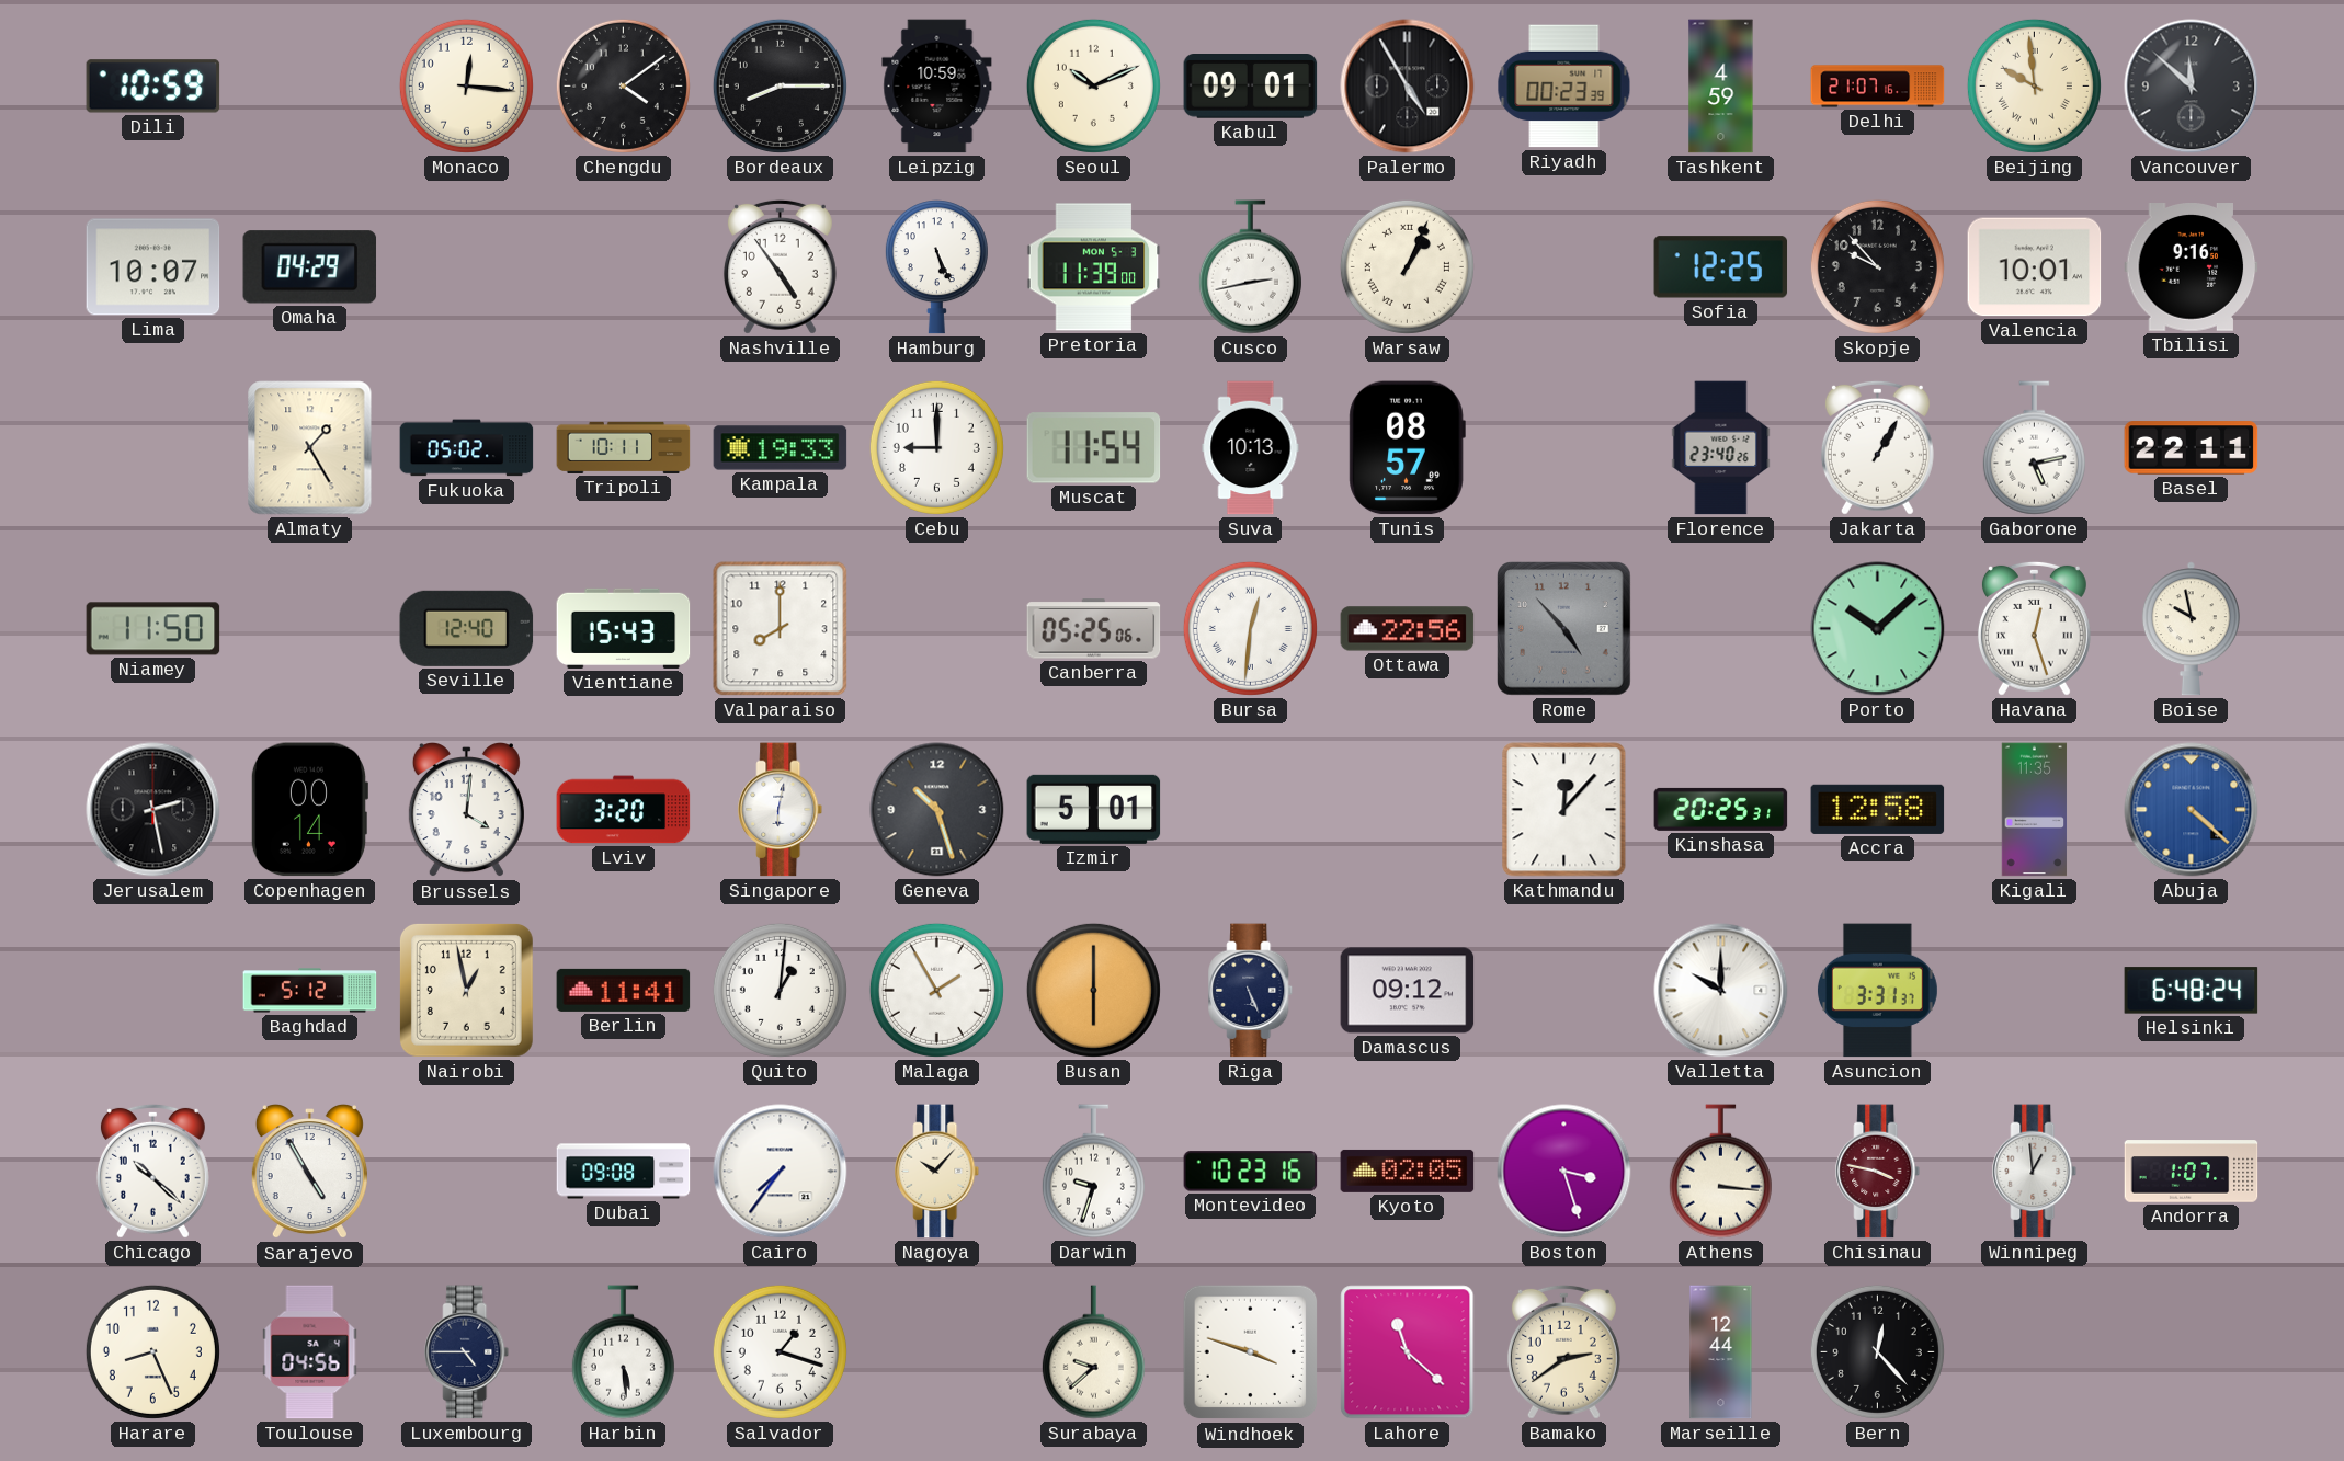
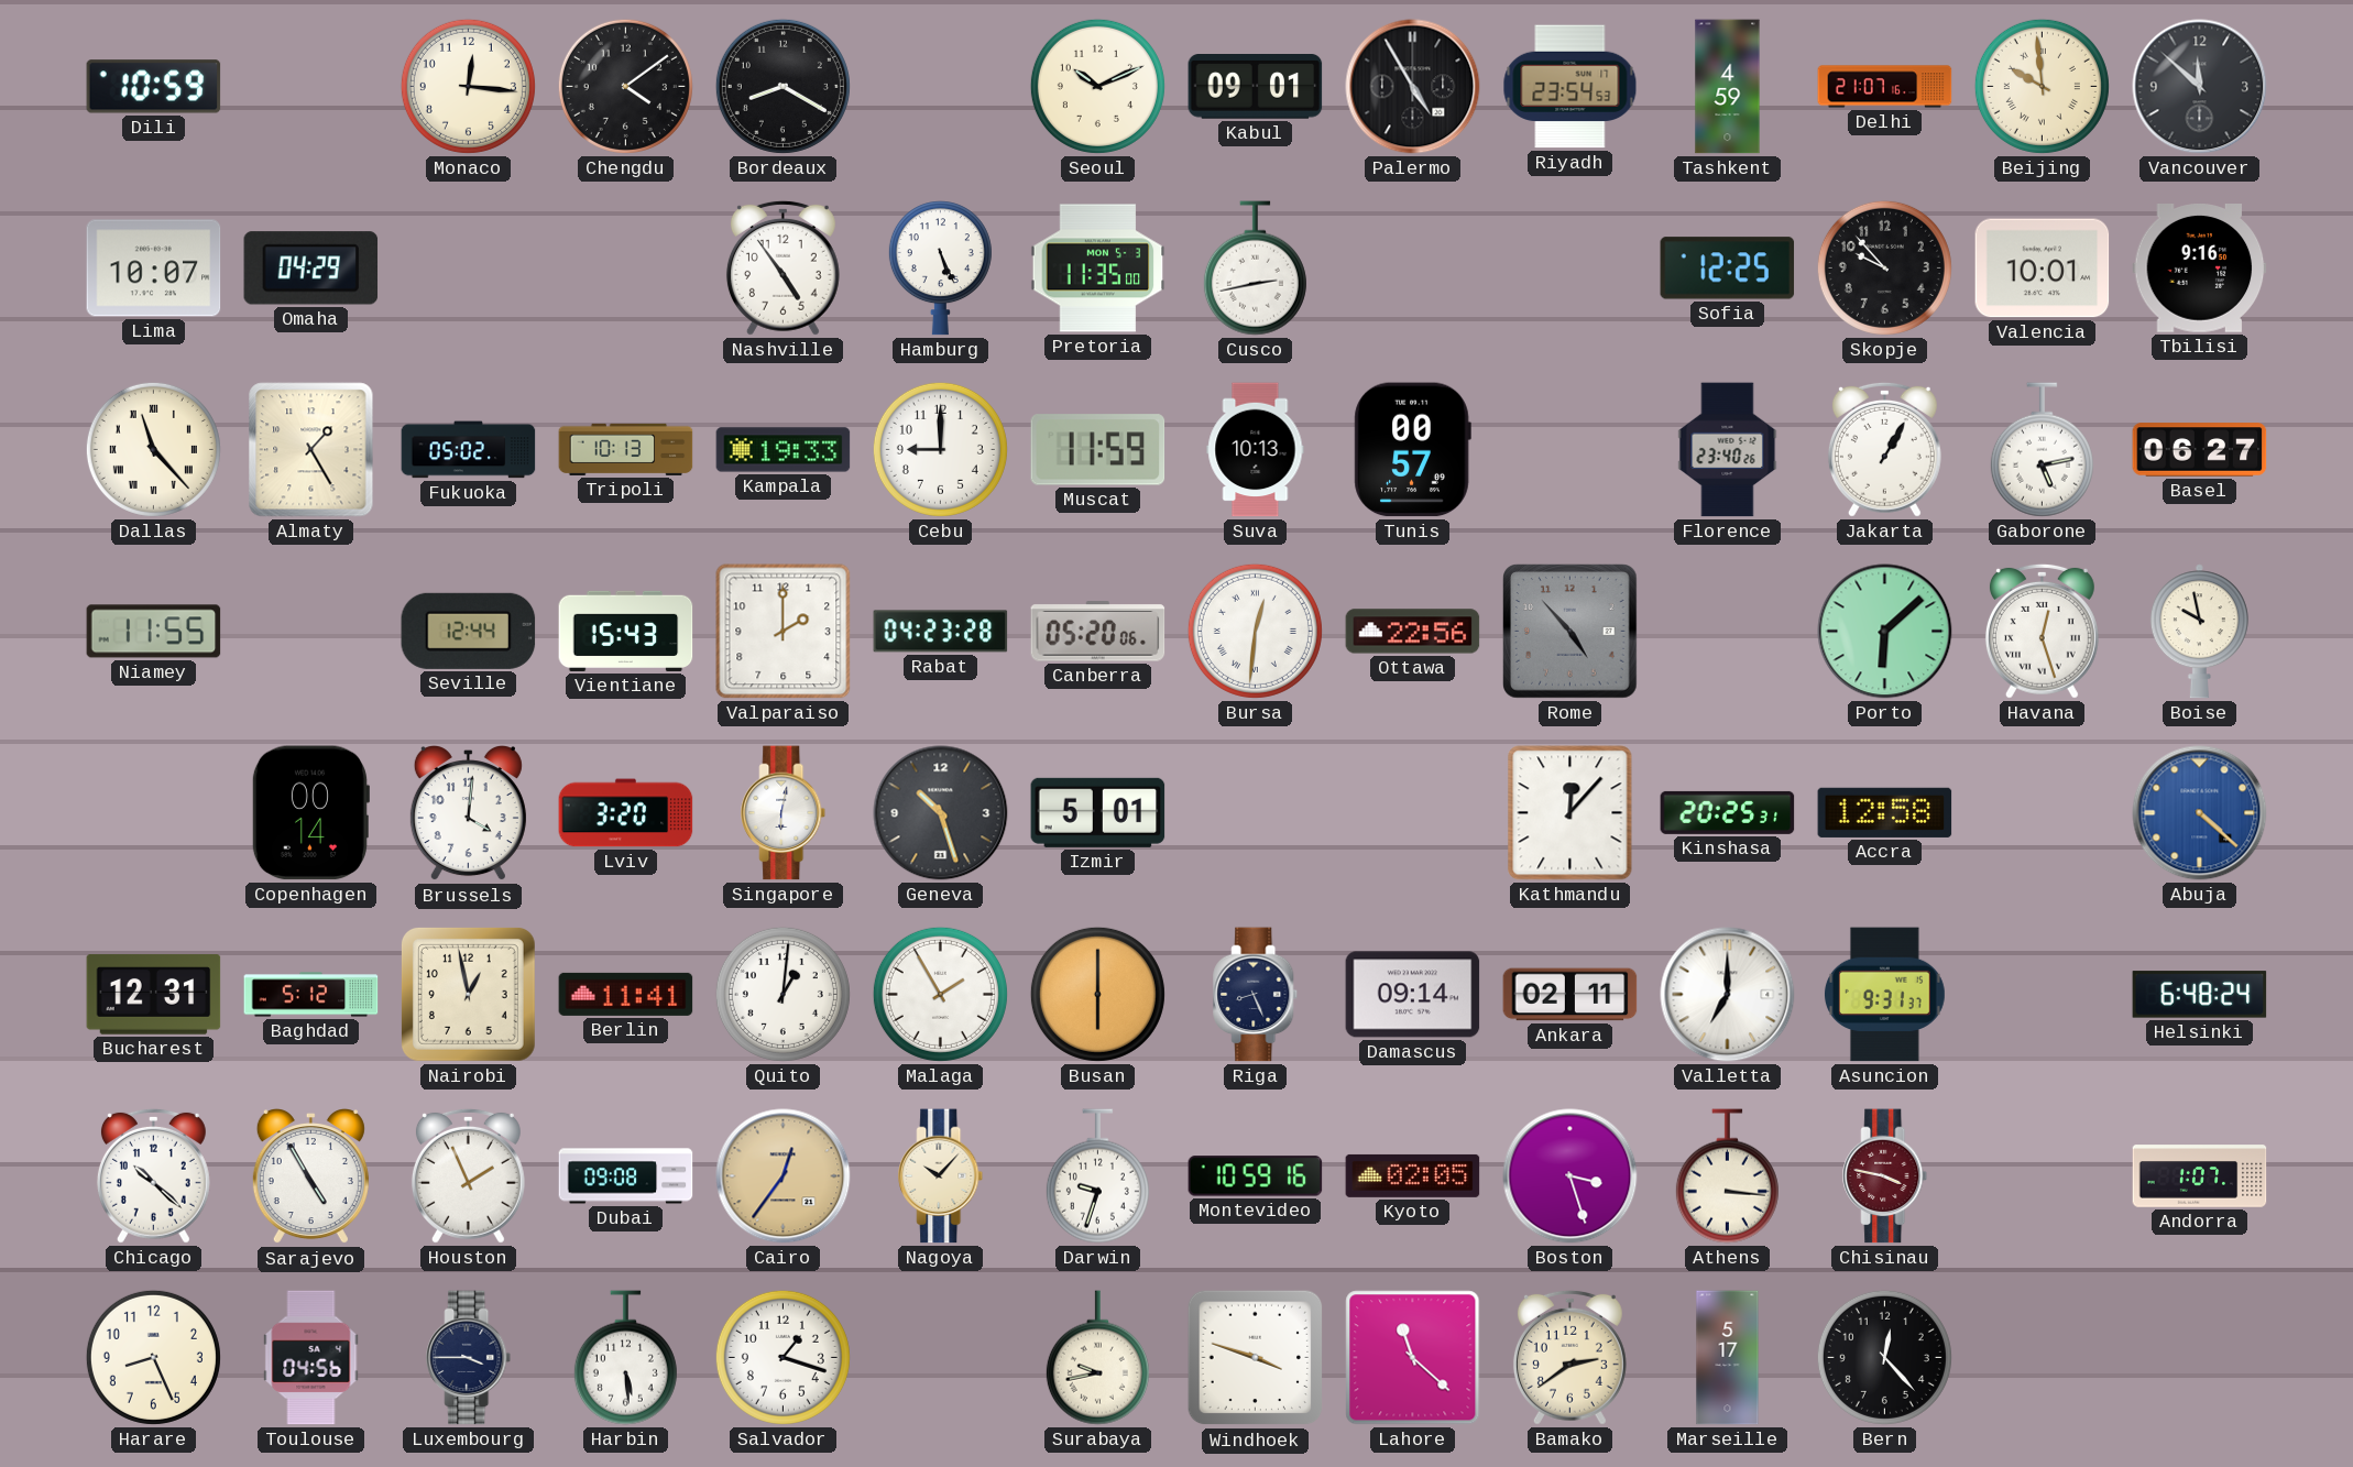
Bordeaux: 8:15 -> 8:20 (782, 86)
Leipzig: 10:59 -> none (937, 87)
Riyadh: 00:23 -> 23:54 (1571, 87)
Pretoria: 11:39 -> 11:35 (1098, 269)
Warsaw: 1:04 -> none (1407, 266)
Dallas: none -> 11:23 (153, 449)
Tripoli: 10:11 -> 10:13 (626, 449)
Muscat: 11:54 -> 11:59 (1098, 450)
Tunis: 08:57 -> 00:57 (1412, 450)
Basel: 22:11 -> 06:27 (2200, 450)
Niamey: 11:50 -> 11:55 (154, 632)
Seville: 12:40 -> 12:44 (469, 631)
Valparaiso: 8:00 -> 2:00 (784, 632)
Rabat: none -> 04:23 (941, 632)
Canberra: 05:25 -> 05:20 (1098, 632)
Porto: 10:08 -> 6:08 (1885, 632)
Jerusalem: 2:28 -> none (153, 810)
Kigali: 11:35 -> none (2035, 810)
Bucharest: none -> 12:31 (154, 995)
Riga: 5:26 -> 8:26 (1256, 995)
Damascus: 09:12 -> 09:14 (1413, 995)
Ankara: none -> 02:11 (1571, 995)
Valletta: 10:00 -> 7:00 (1728, 995)
Asuncion: 3:31 -> 9:31 (1885, 995)
Houston: none -> 1:56 (468, 1175)
Cairo: 7:36 -> 12:36 (784, 1176)
Cairo dial: white -> champagne (784, 1176)
Montevideo: 10:23 -> 10:59 (1256, 1176)
Winnipeg: 12:59 -> none (2035, 1172)
Luxembourg: 4:45 -> 3:45 (469, 1358)
Surabaya: 9:38 -> 9:43 (1097, 1358)
Marseille: 12:44 -> 5:17 (1728, 1358)
